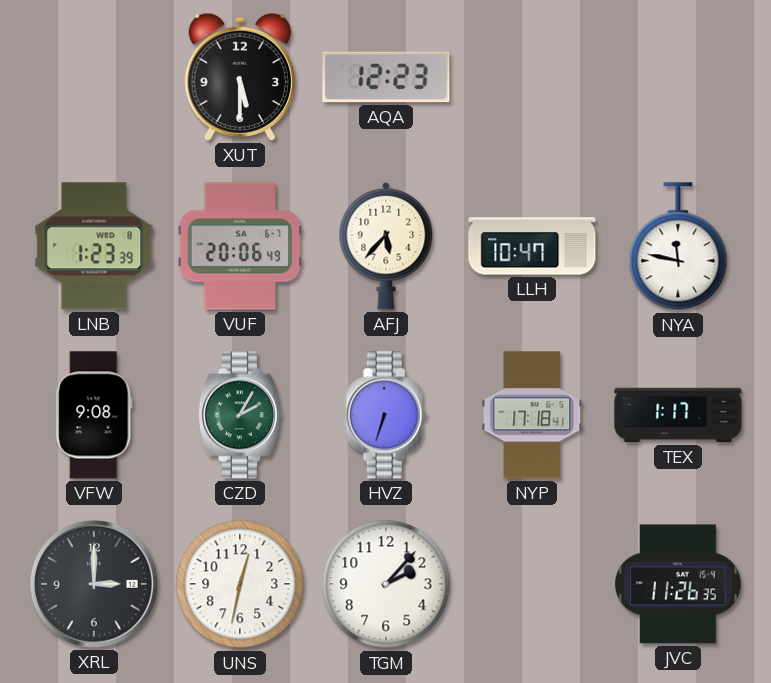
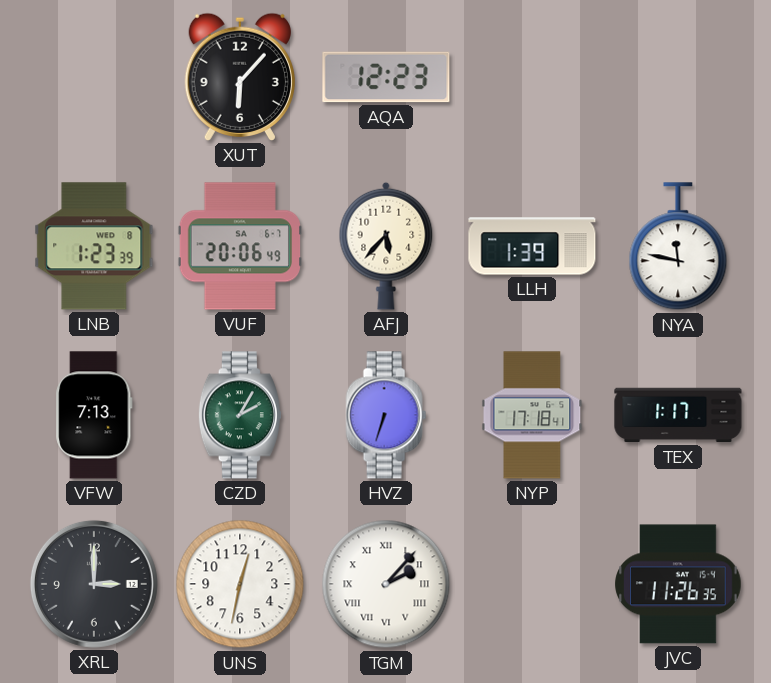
XUT: 5:30 -> 6:07 (240, 77)
LLH: 10:47 -> 1:39 (532, 246)
VFW: 9:08 -> 7:13 (94, 415)
TGM numerals: Arabic -> Roman (386, 584)
